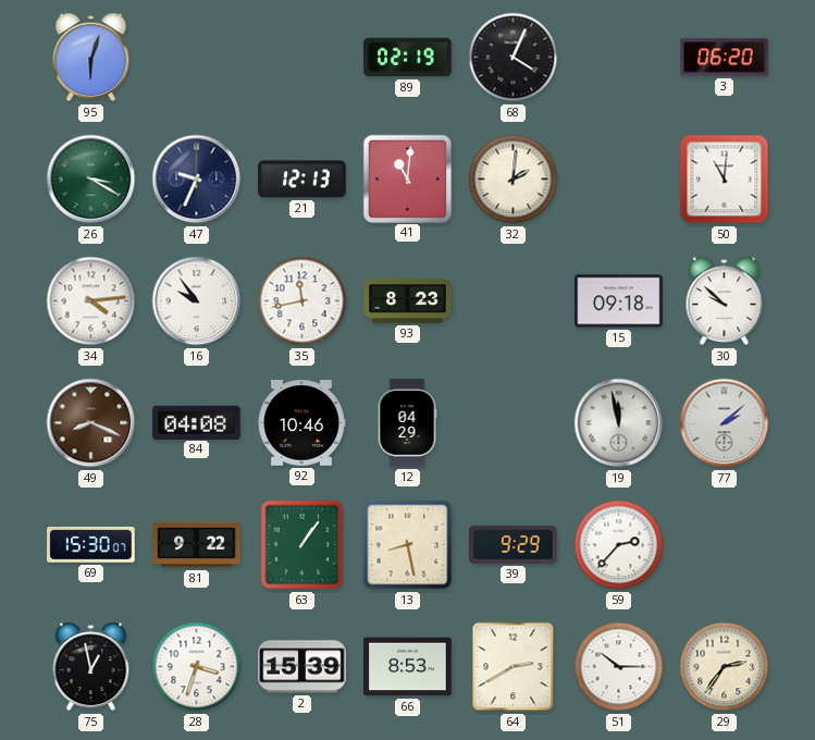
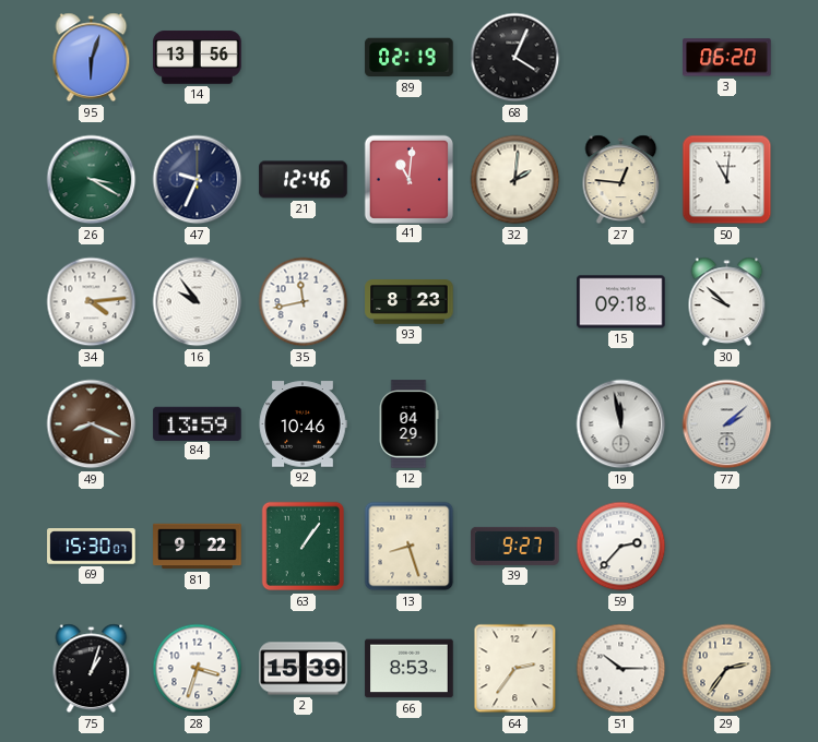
14: none -> 13:56 (198, 58)
21: 12:13 -> 12:46 (304, 180)
27: none -> 12:46 (621, 180)
84: 04:08 -> 13:59 (198, 423)
13: 8:28 -> 8:27 (410, 547)
39: 9:29 -> 9:27 (515, 546)
75: 12:58 -> 1:03 (92, 669)
64: 2:40 -> 2:36 (515, 669)
